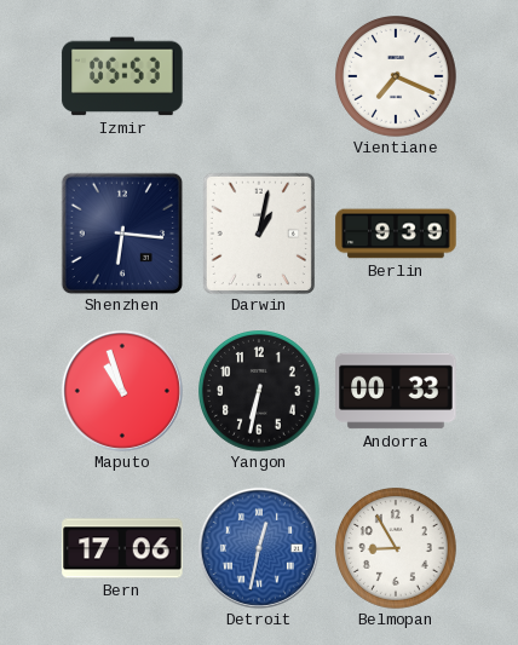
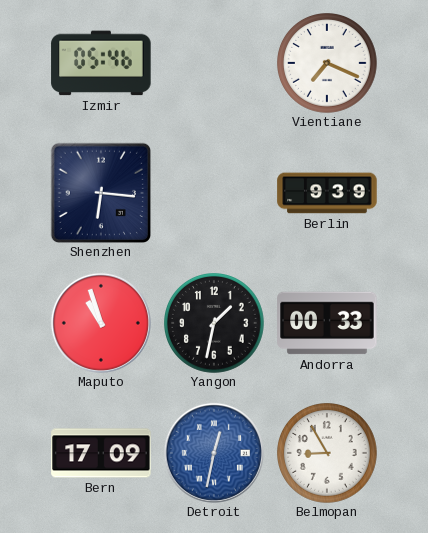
Izmir: 05:53 -> 05:46 (101, 63)
Darwin: 1:02 -> none (259, 234)
Yangon: 6:32 -> 1:32 (215, 324)
Bern: 17:06 -> 17:09 (101, 453)
